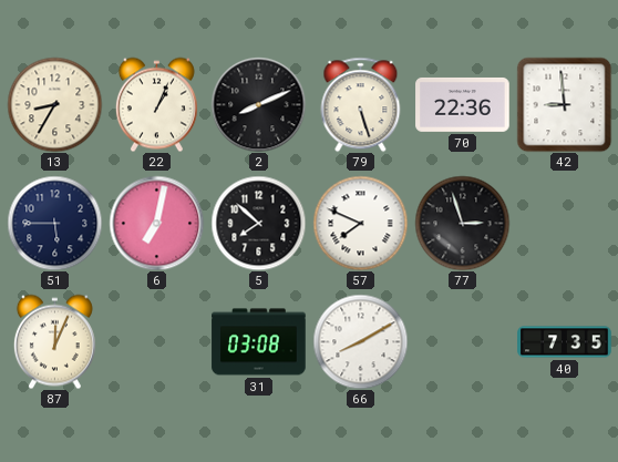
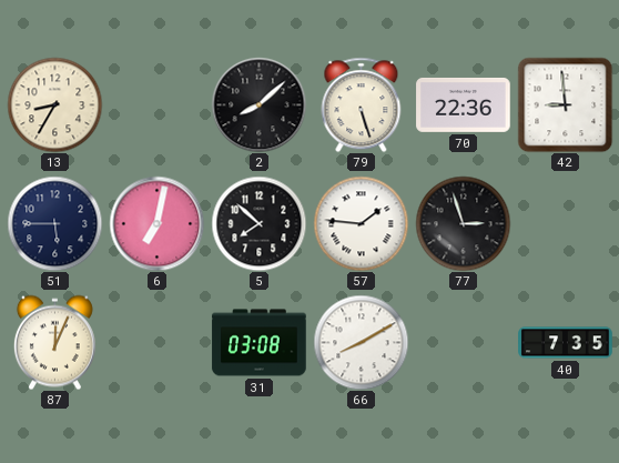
22: 1:04 -> none (156, 104)
2: 8:11 -> 8:08 (258, 104)
57: 7:49 -> 1:46 (361, 223)
